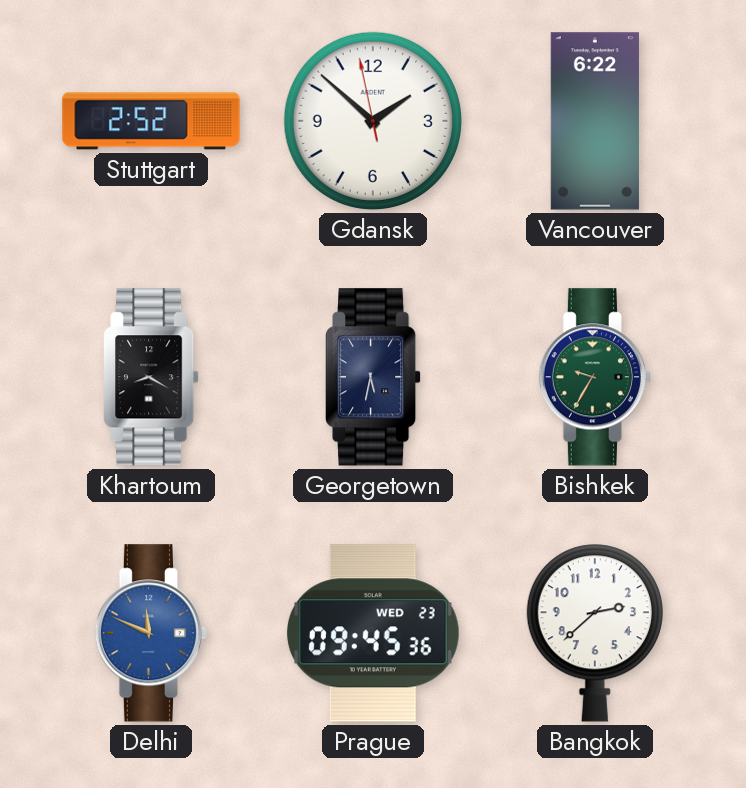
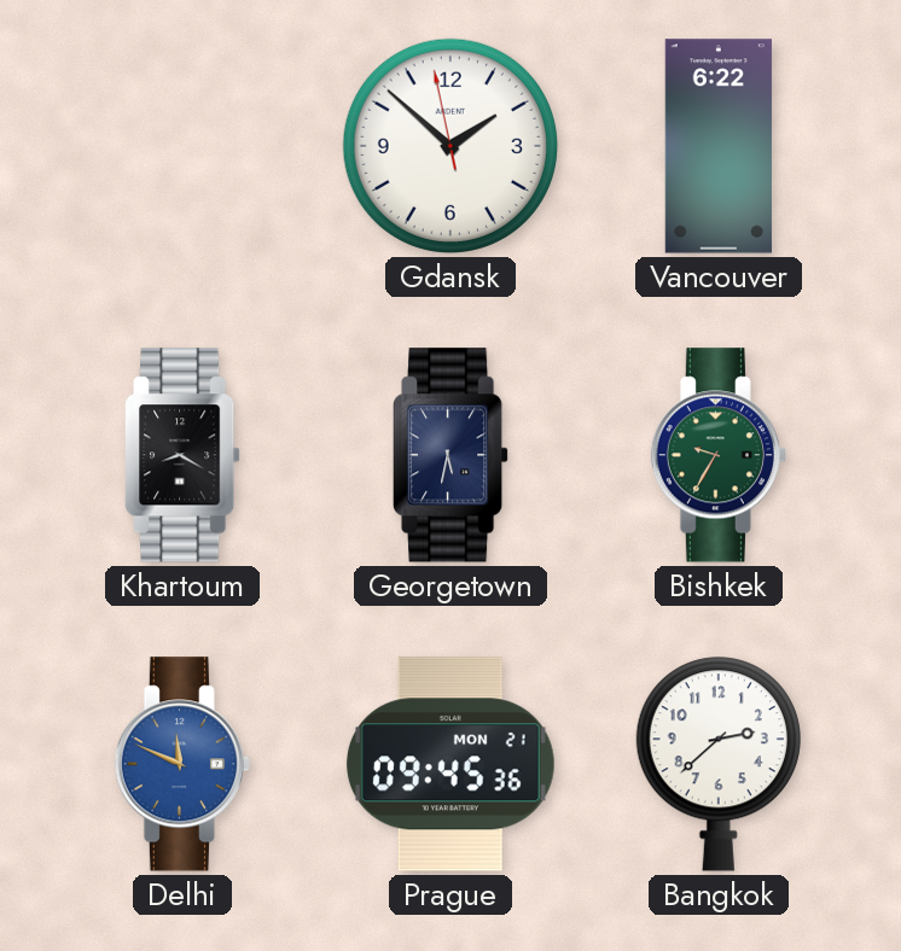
Stuttgart: 2:52 -> none (151, 121)
Prague date: WED 23 -> MON 21 (450, 764)
